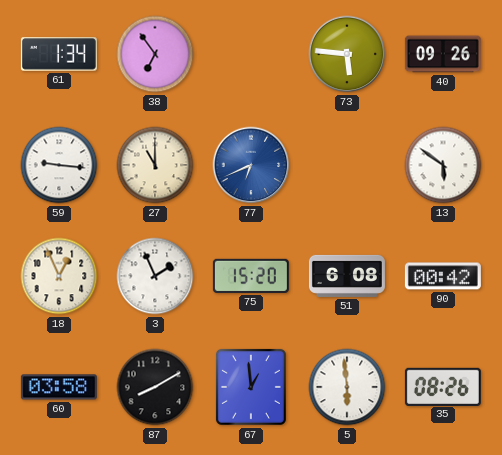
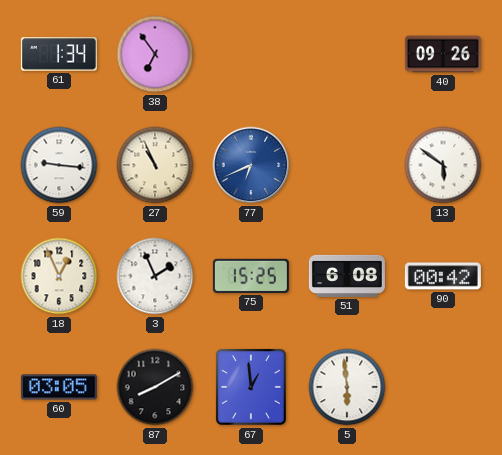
73: 5:46 -> none (347, 54)
27: 11:00 -> 10:56 (155, 165)
75: 15:20 -> 15:25 (251, 276)
60: 03:58 -> 03:05 (59, 387)
35: 08:26 -> none (443, 386)
